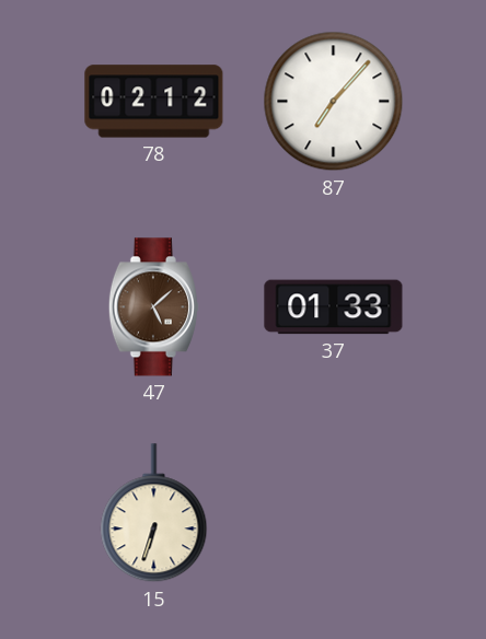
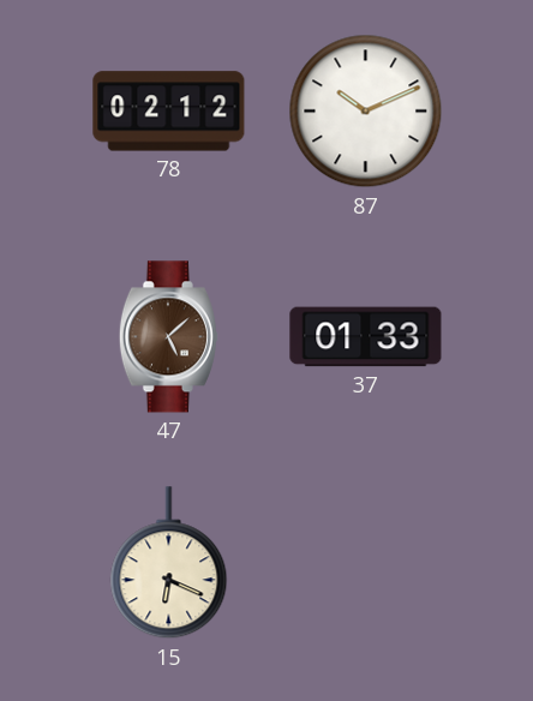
87: 7:07 -> 10:11 (366, 112)
15: 6:33 -> 6:19 (169, 563)
